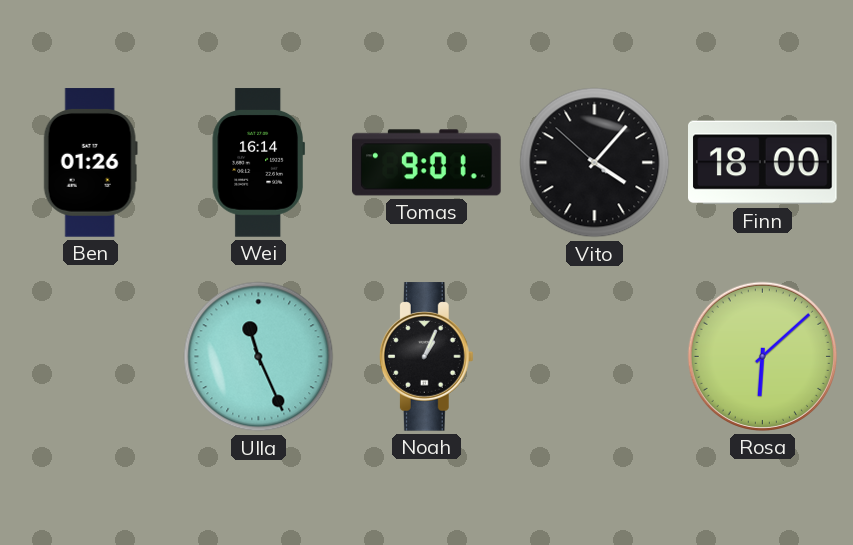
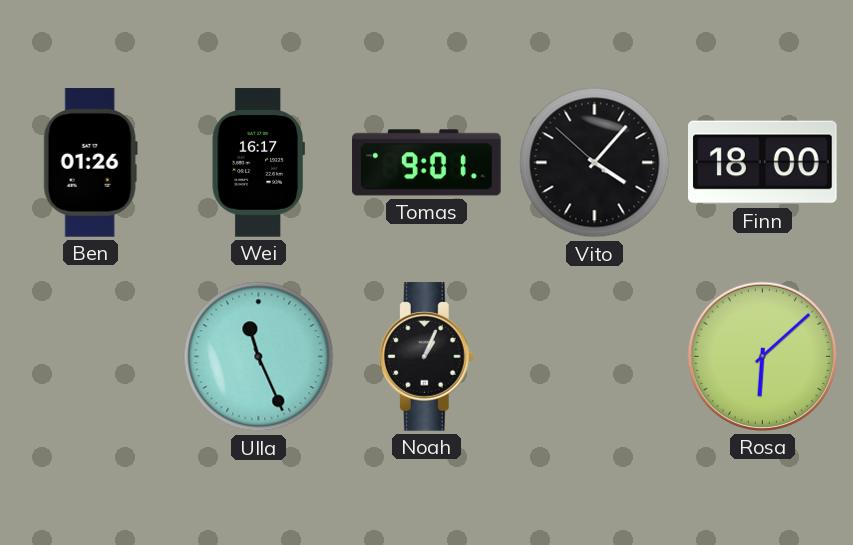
Wei: 16:14 -> 16:17 (258, 163)
